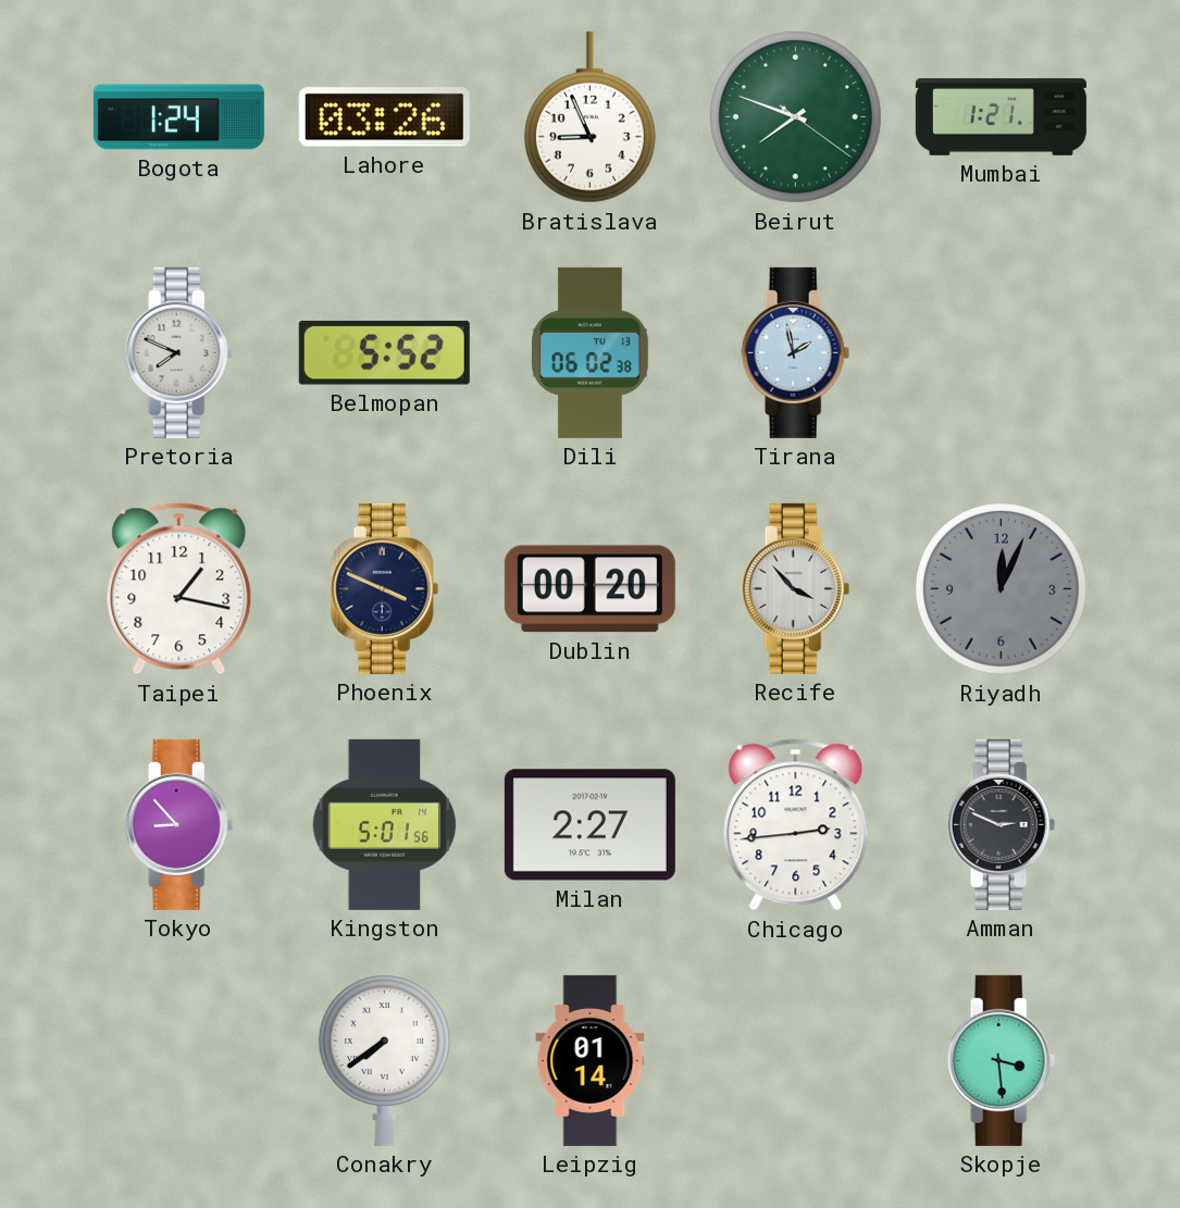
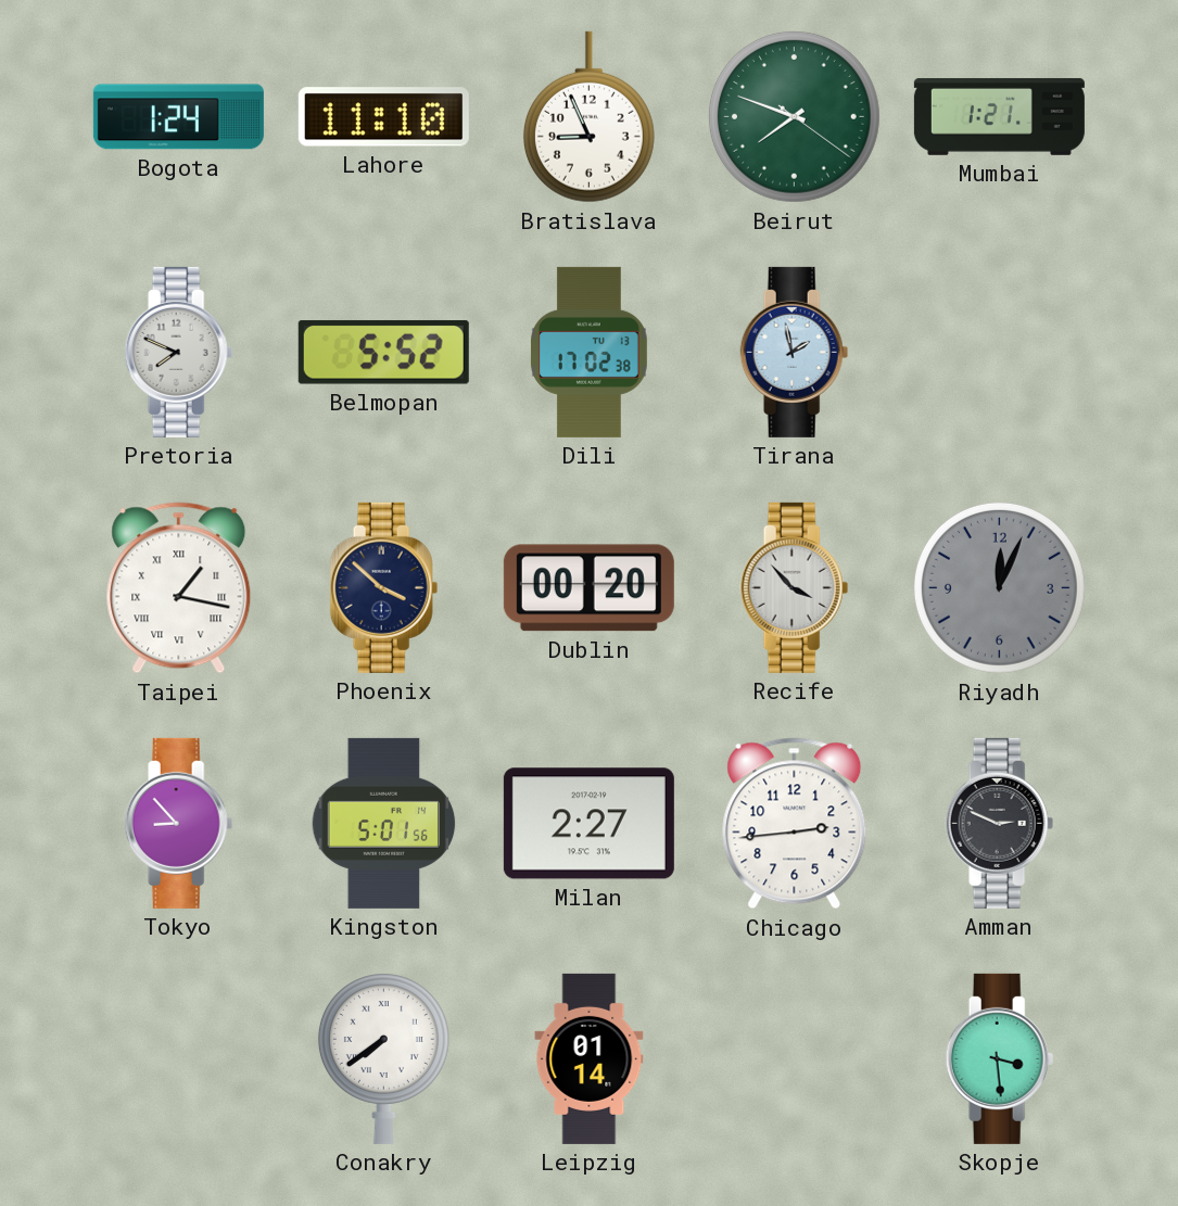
Lahore: 03:26 -> 11:10 (383, 117)
Dili: 06:02 -> 17:02 (590, 352)
Taipei numerals: Arabic -> Roman (179, 588)
Phoenix: 3:49 -> 3:52 (384, 587)
